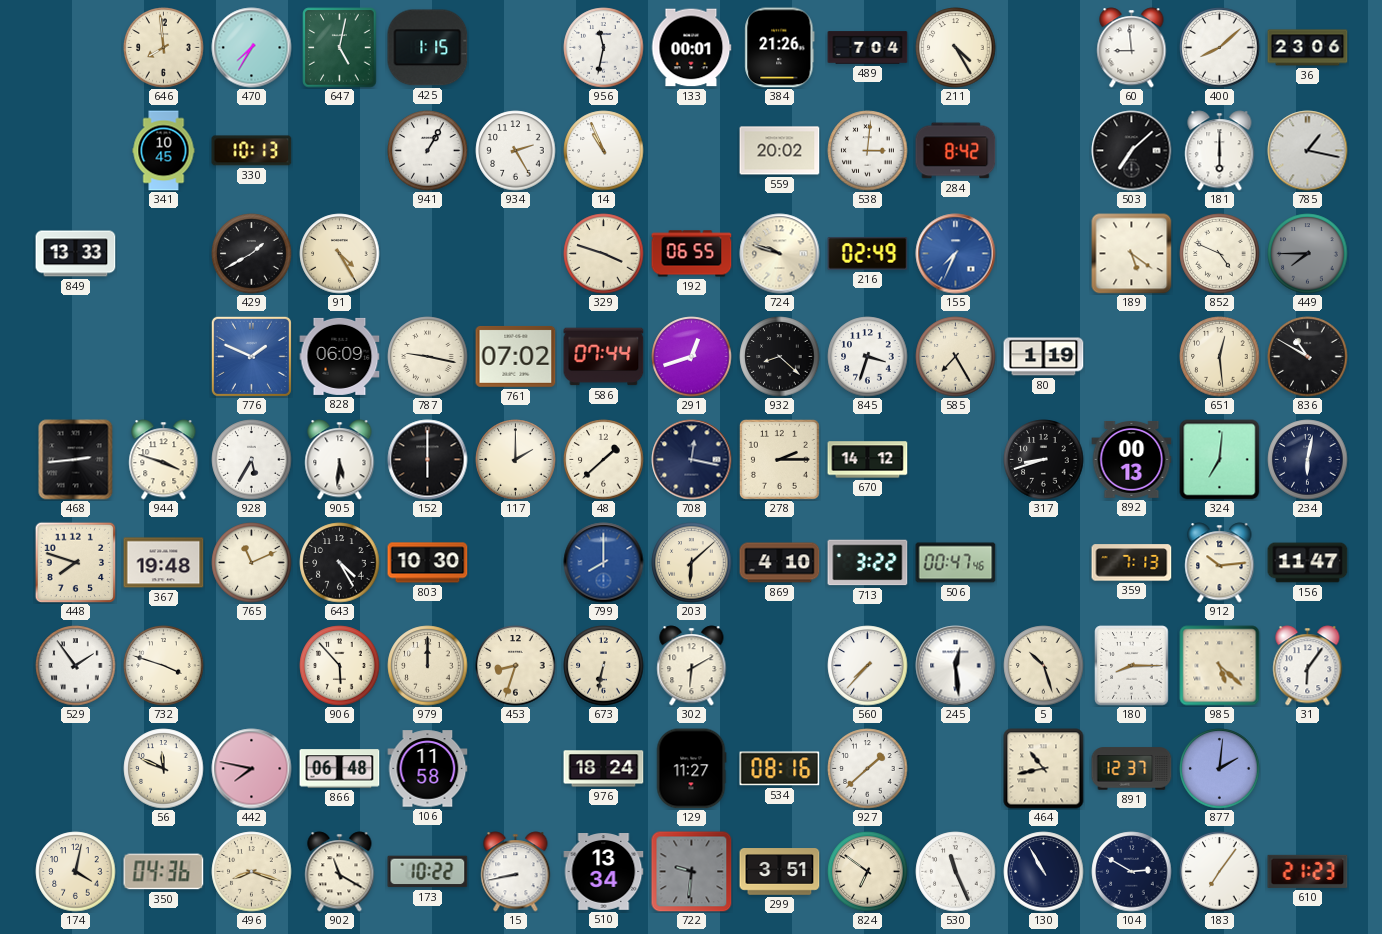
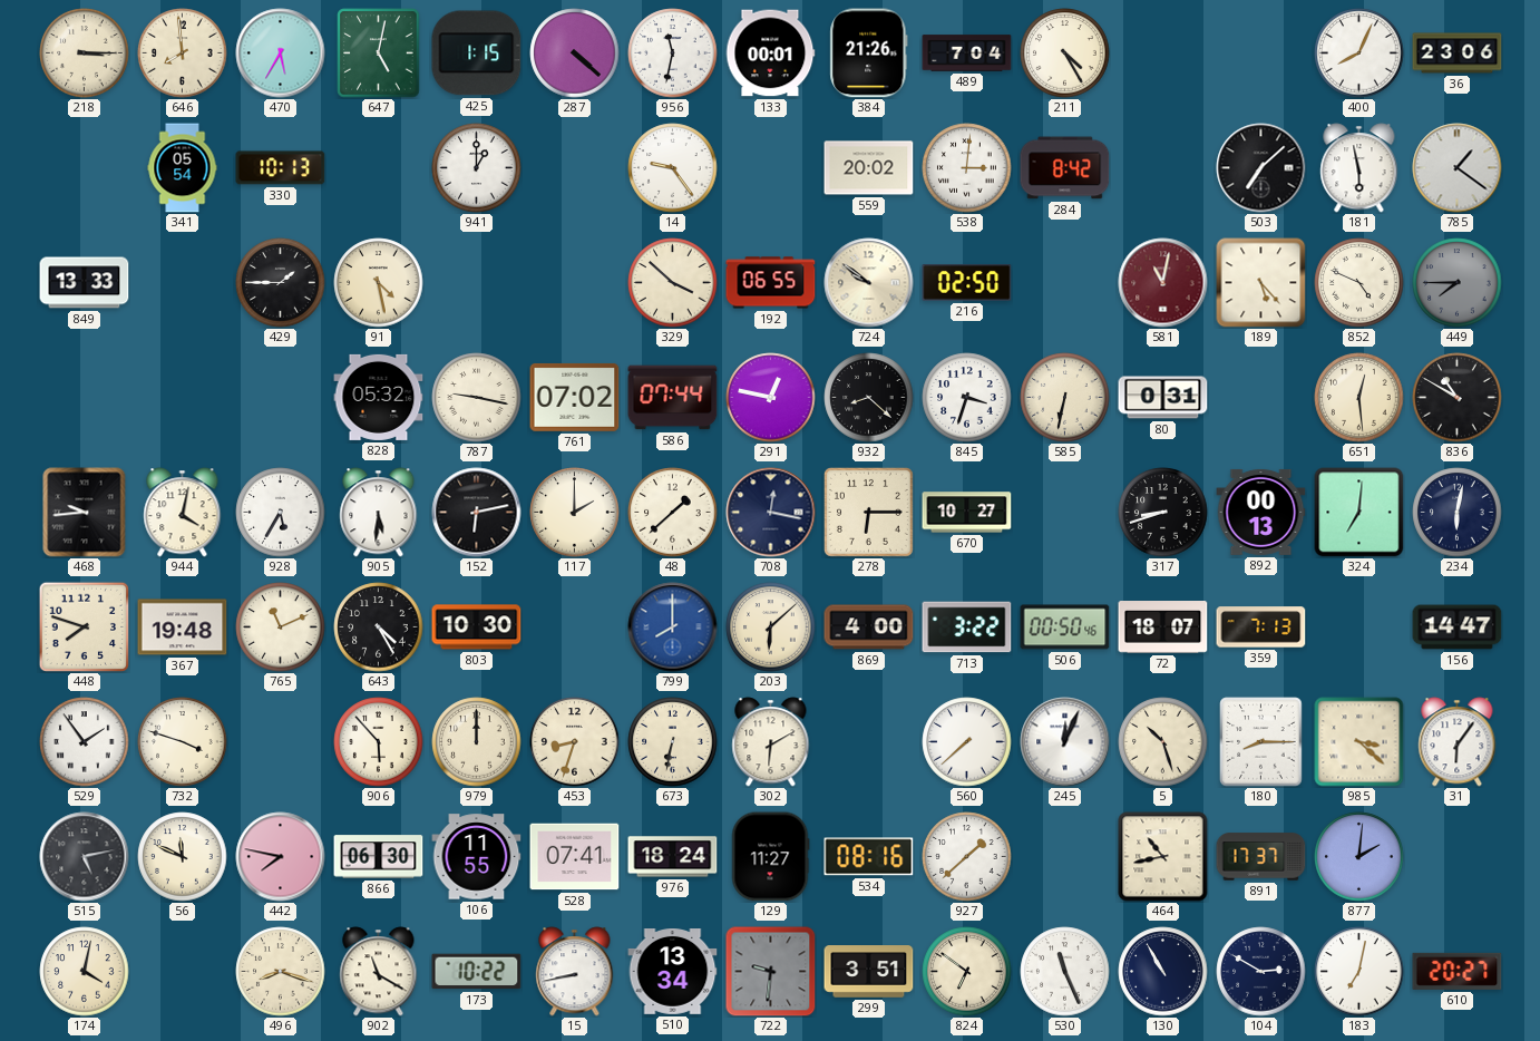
218: none -> 3:15 (85, 53)
470: 7:35 -> 5:35 (281, 53)
287: none -> 4:22 (575, 53)
60: 8:59 -> none (1132, 48)
400: 8:08 -> 8:04 (1359, 53)
341: 10:45 -> 05:54 (183, 168)
941: 1:05 -> 1:00 (477, 168)
934: 2:25 -> none (516, 151)
14: 10:56 -> 9:24 (673, 168)
181: 6:00 -> 5:58 (1359, 168)
785: 1:17 -> 1:21 (1458, 168)
429: 1:40 -> 1:45 (281, 283)
91: 4:25 -> 4:28 (379, 283)
329: 3:48 -> 3:52 (673, 283)
724: 9:48 -> 9:51 (869, 283)
216: 02:49 -> 02:50 (967, 283)
155: 7:34 -> none (956, 254)
581: none -> 11:02 (1163, 283)
189: 5:21 -> 5:23 (1261, 283)
776: 1:49 -> none (251, 356)
828: 06:09 -> 05:32 (379, 397)
291: 12:42 -> 12:47 (771, 398)
585: 7:25 -> 6:32 (1065, 398)
80: 1:19 -> 0:31 (1163, 398)
468: 2:44 -> 9:44 (85, 513)
944: 3:48 -> 4:02 (183, 513)
152: 6:00 -> 6:13 (477, 513)
278: 2:15 -> 6:15 (868, 512)
670: 14:12 -> 10:27 (967, 513)
869: 4:10 -> 4:00 (869, 627)
506: 00:47 -> 00:50 (1065, 627)
72: none -> 18:07 (1163, 627)
912: 10:14 -> none (1220, 563)
156: 11:47 -> 14:47 (1458, 627)
560: 7:37 -> 7:38 (967, 742)
245: 12:29 -> 12:04 (1065, 742)
985: 5:22 -> 3:22 (1359, 742)
515: none -> 5:13 (85, 857)
866: 06:48 -> 06:30 (379, 857)
106: 11:58 -> 11:55 (477, 857)
528: none -> 07:41 (575, 857)
891: 12:37 -> 17:37 (1261, 857)
350: 04:36 -> none (164, 872)
183: 7:06 -> 7:02 (1359, 972)
610: 21:23 -> 20:27 (1458, 971)
